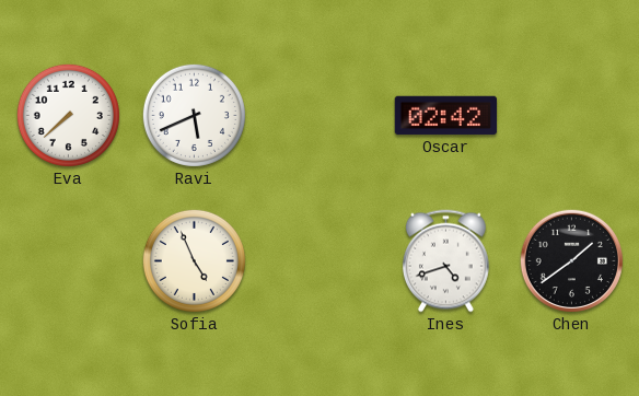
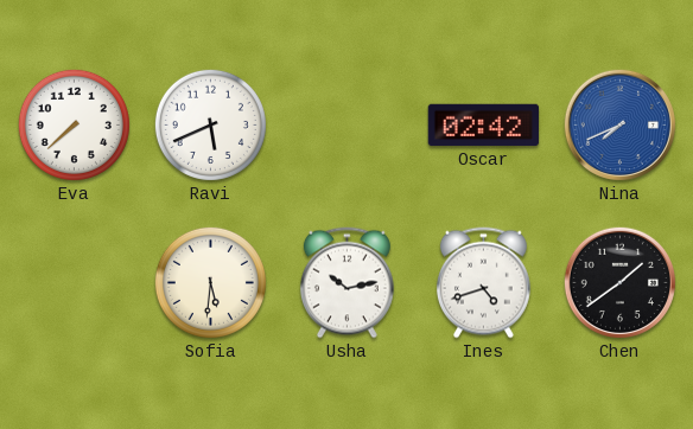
Nina: none -> 7:41 (619, 124)
Sofia: 4:56 -> 5:31 (210, 282)
Usha: none -> 10:13 (346, 283)
